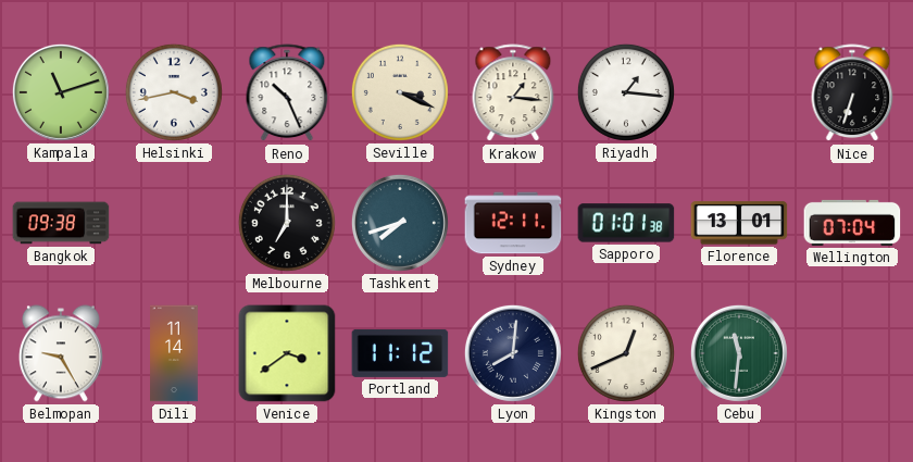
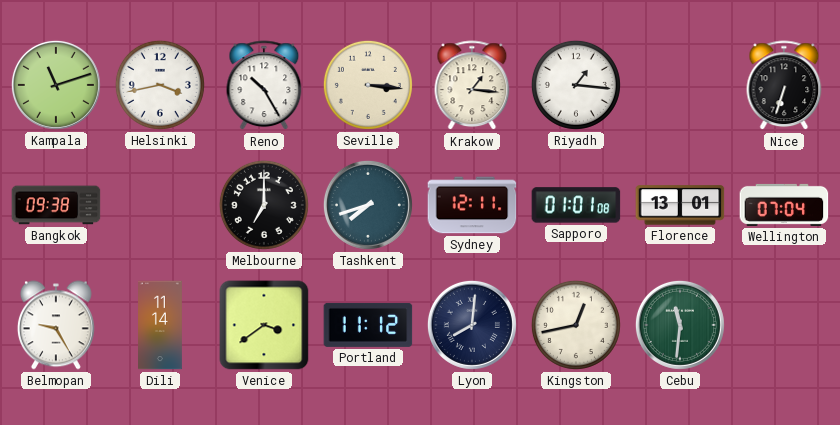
Reno: 10:26 -> 10:25 (264, 86)
Seville: 3:19 -> 3:16 (368, 85)
Sapporo: 01:01:38 -> 01:01:08 (576, 205)
Kingston: 12:41 -> 12:43 (576, 325)
